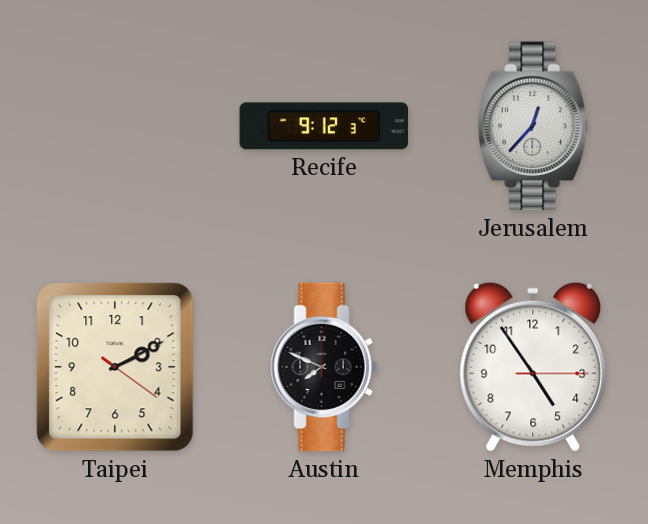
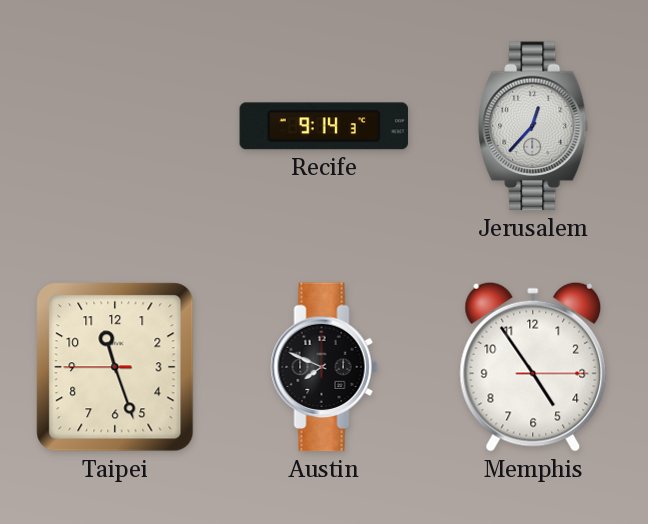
Recife: 9:12 -> 9:14 (324, 126)
Taipei: 2:10 -> 11:26 (115, 367)
